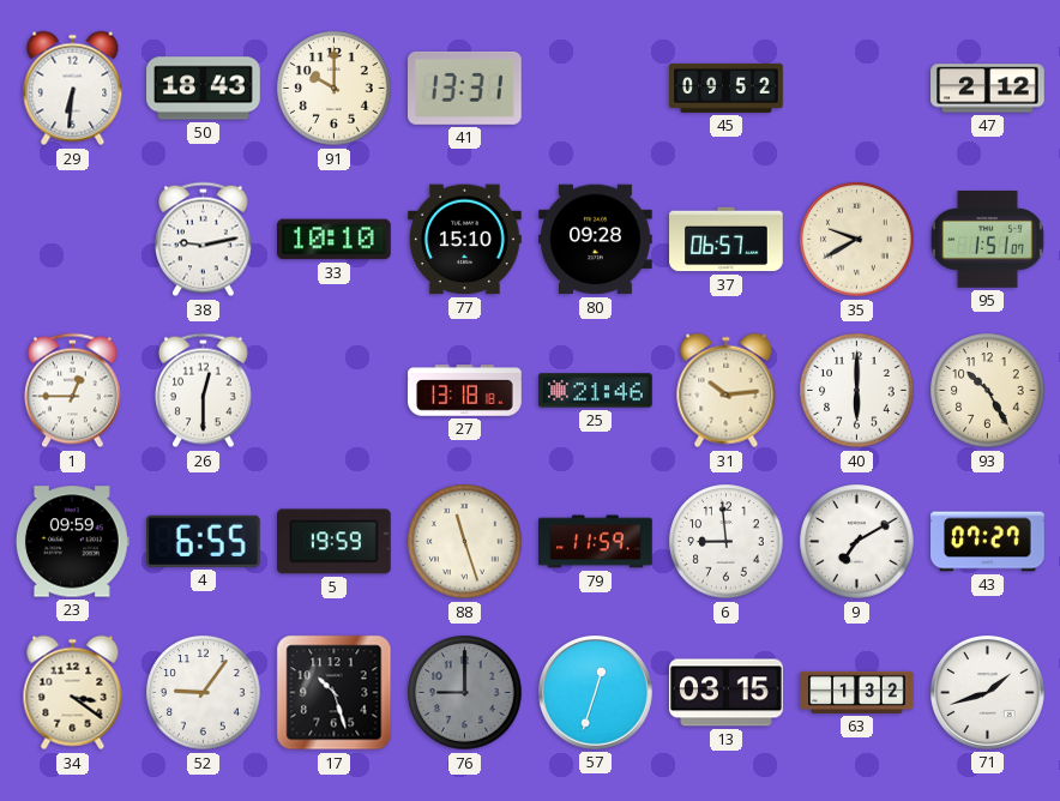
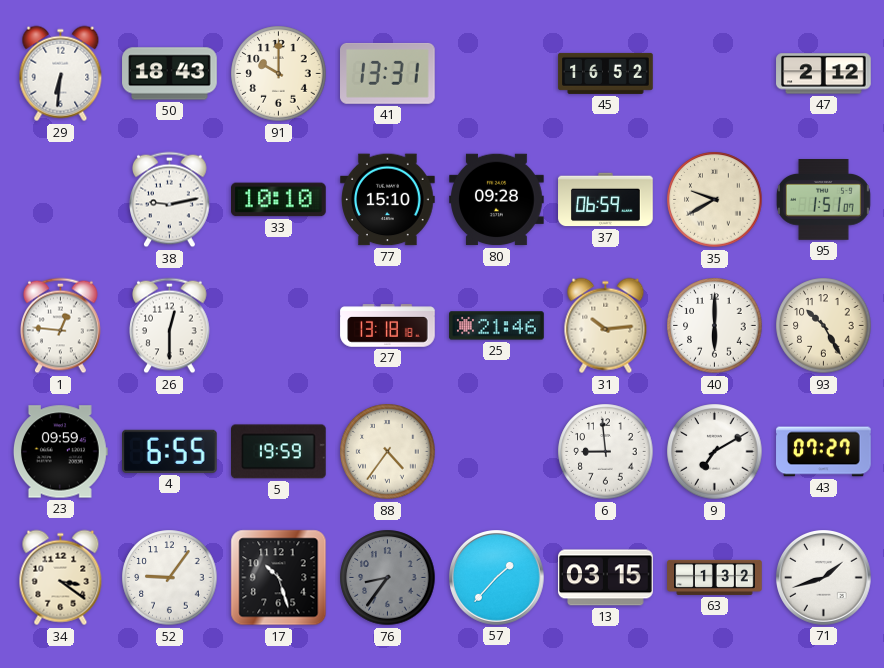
45: 09:52 -> 16:52 (606, 73)
37: 06:57 -> 06:59 (606, 200)
1: 12:45 -> 12:46 (61, 326)
88: 11:27 -> 4:36 (388, 452)
79: 11:59 -> none (596, 542)
76: 9:00 -> 8:36 (388, 578)
57: 12:33 -> 1:37 (497, 578)
